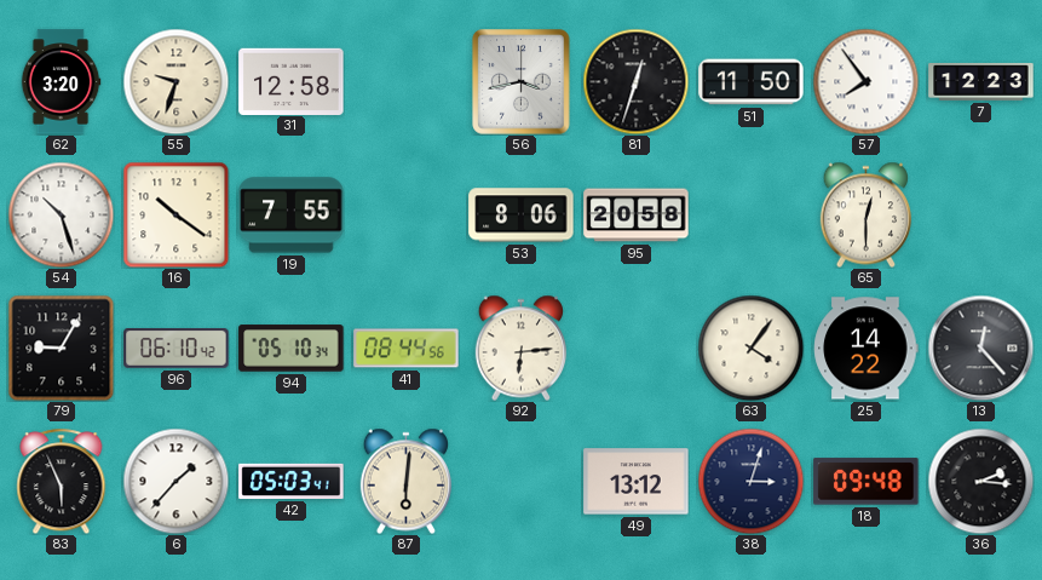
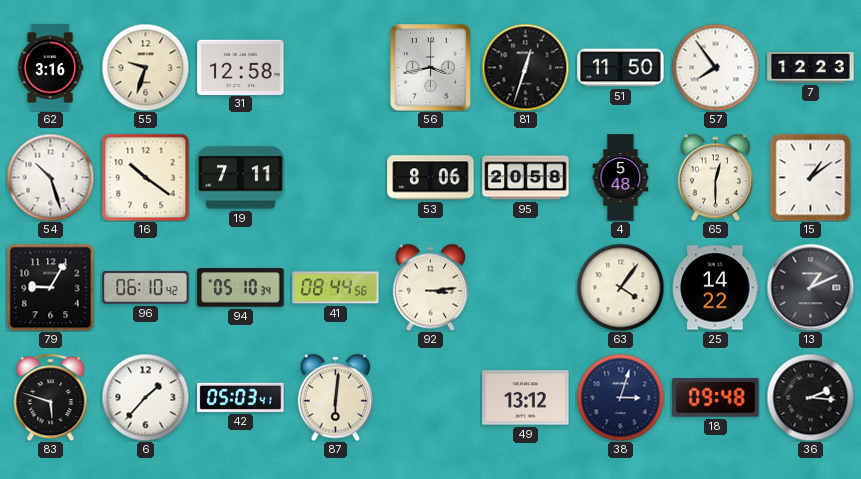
62: 3:20 -> 3:16 (50, 68)
19: 7:55 -> 7:11 (241, 178)
4: none -> 5:48 (621, 178)
15: none -> 1:09 (811, 177)
92: 6:14 -> 3:14 (430, 287)
13: 12:23 -> 1:11 (810, 287)
83: 5:56 -> 5:48 (51, 397)
